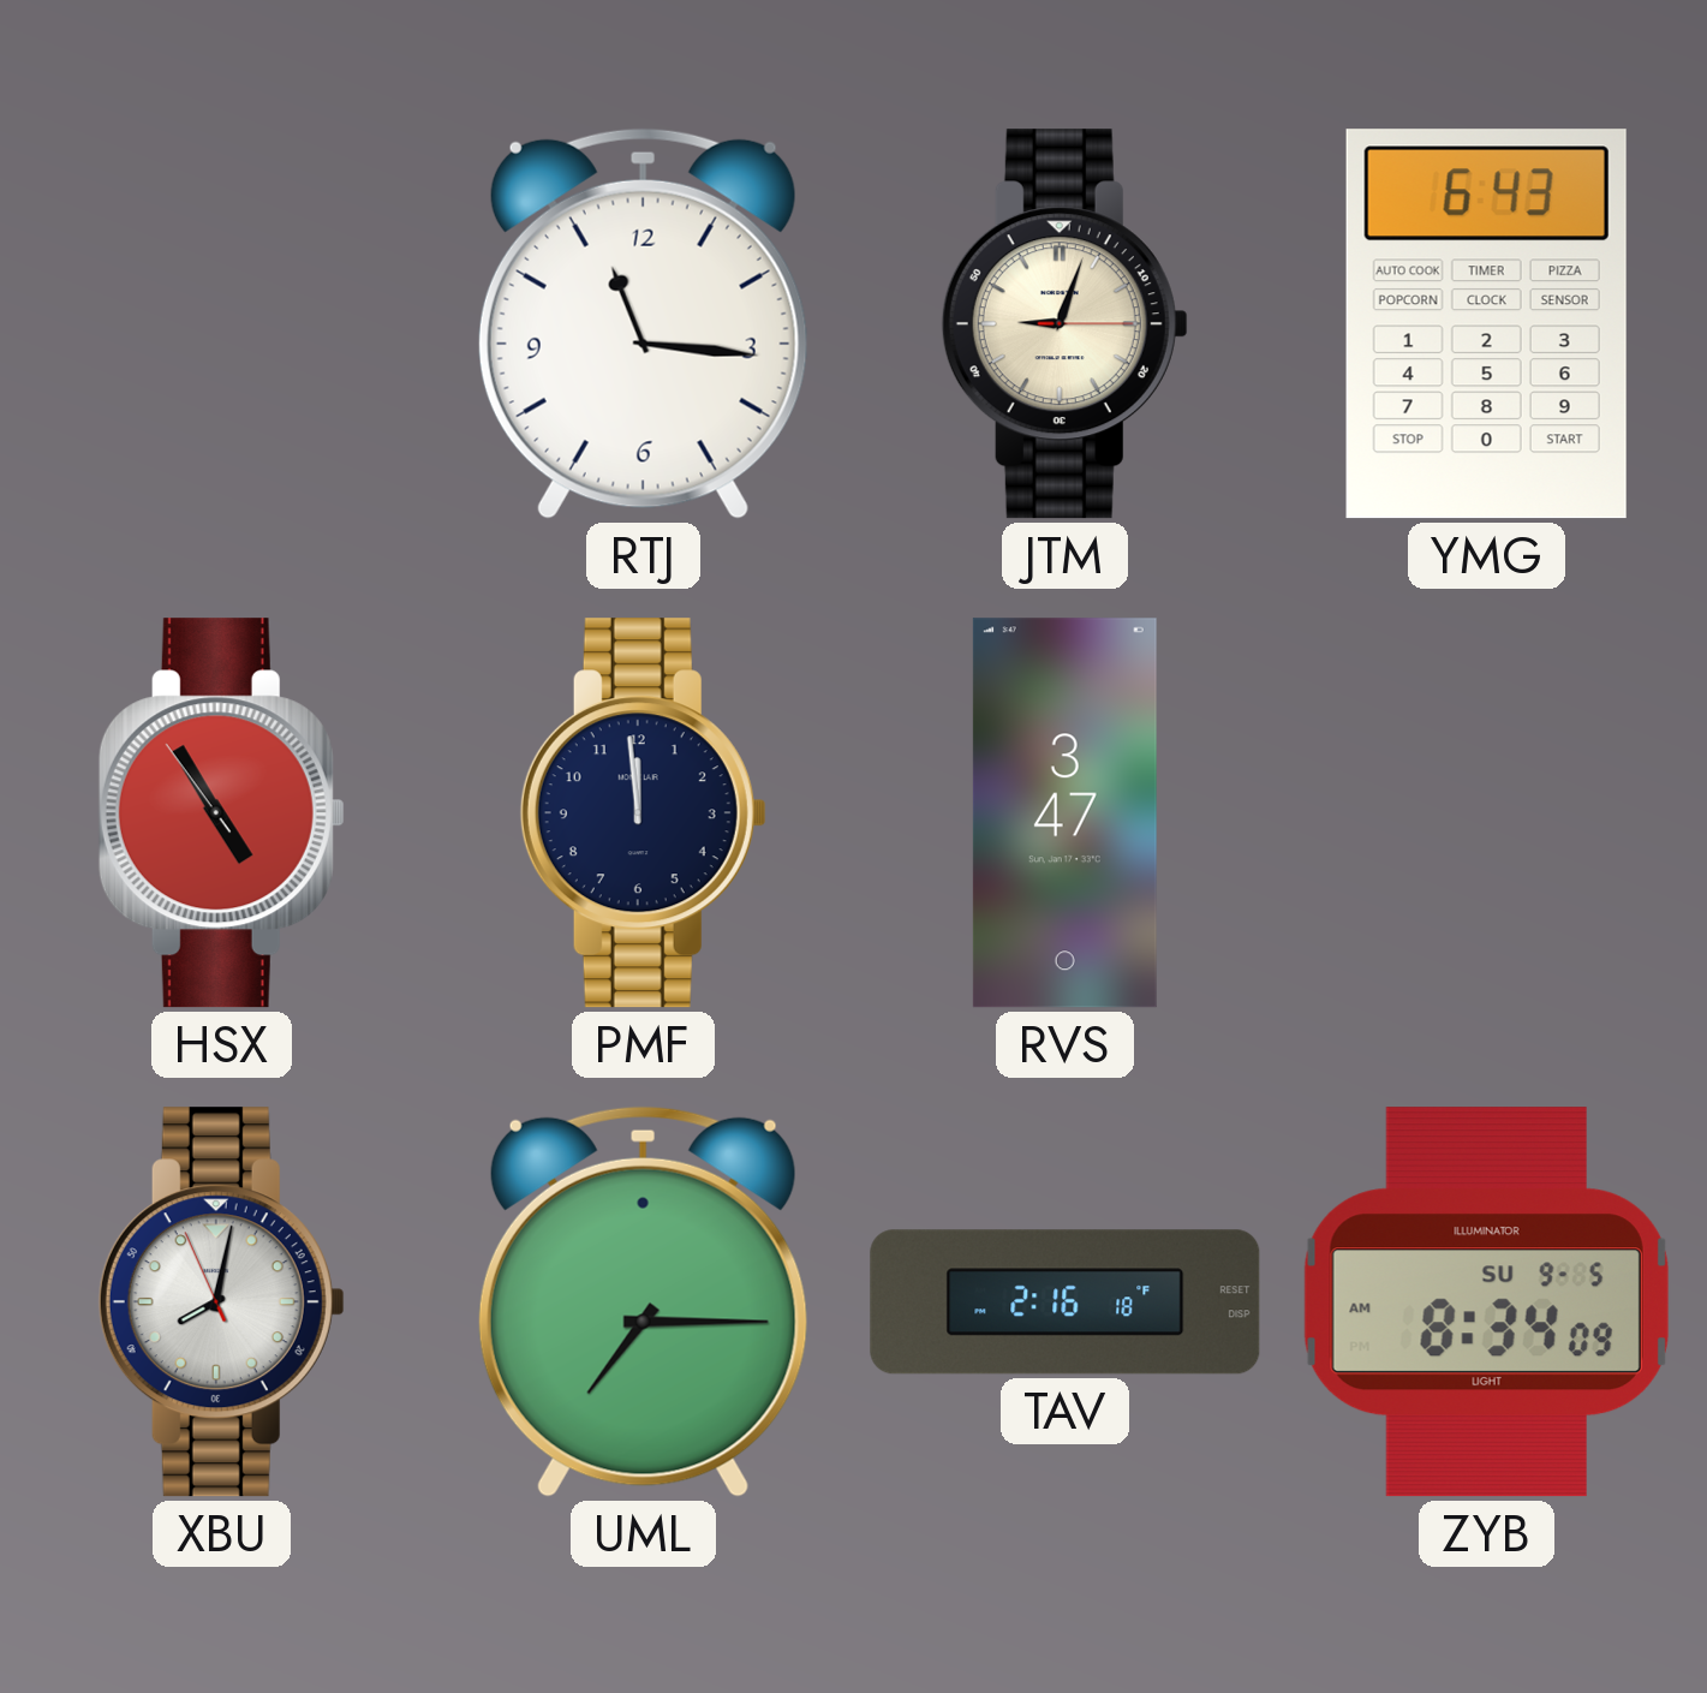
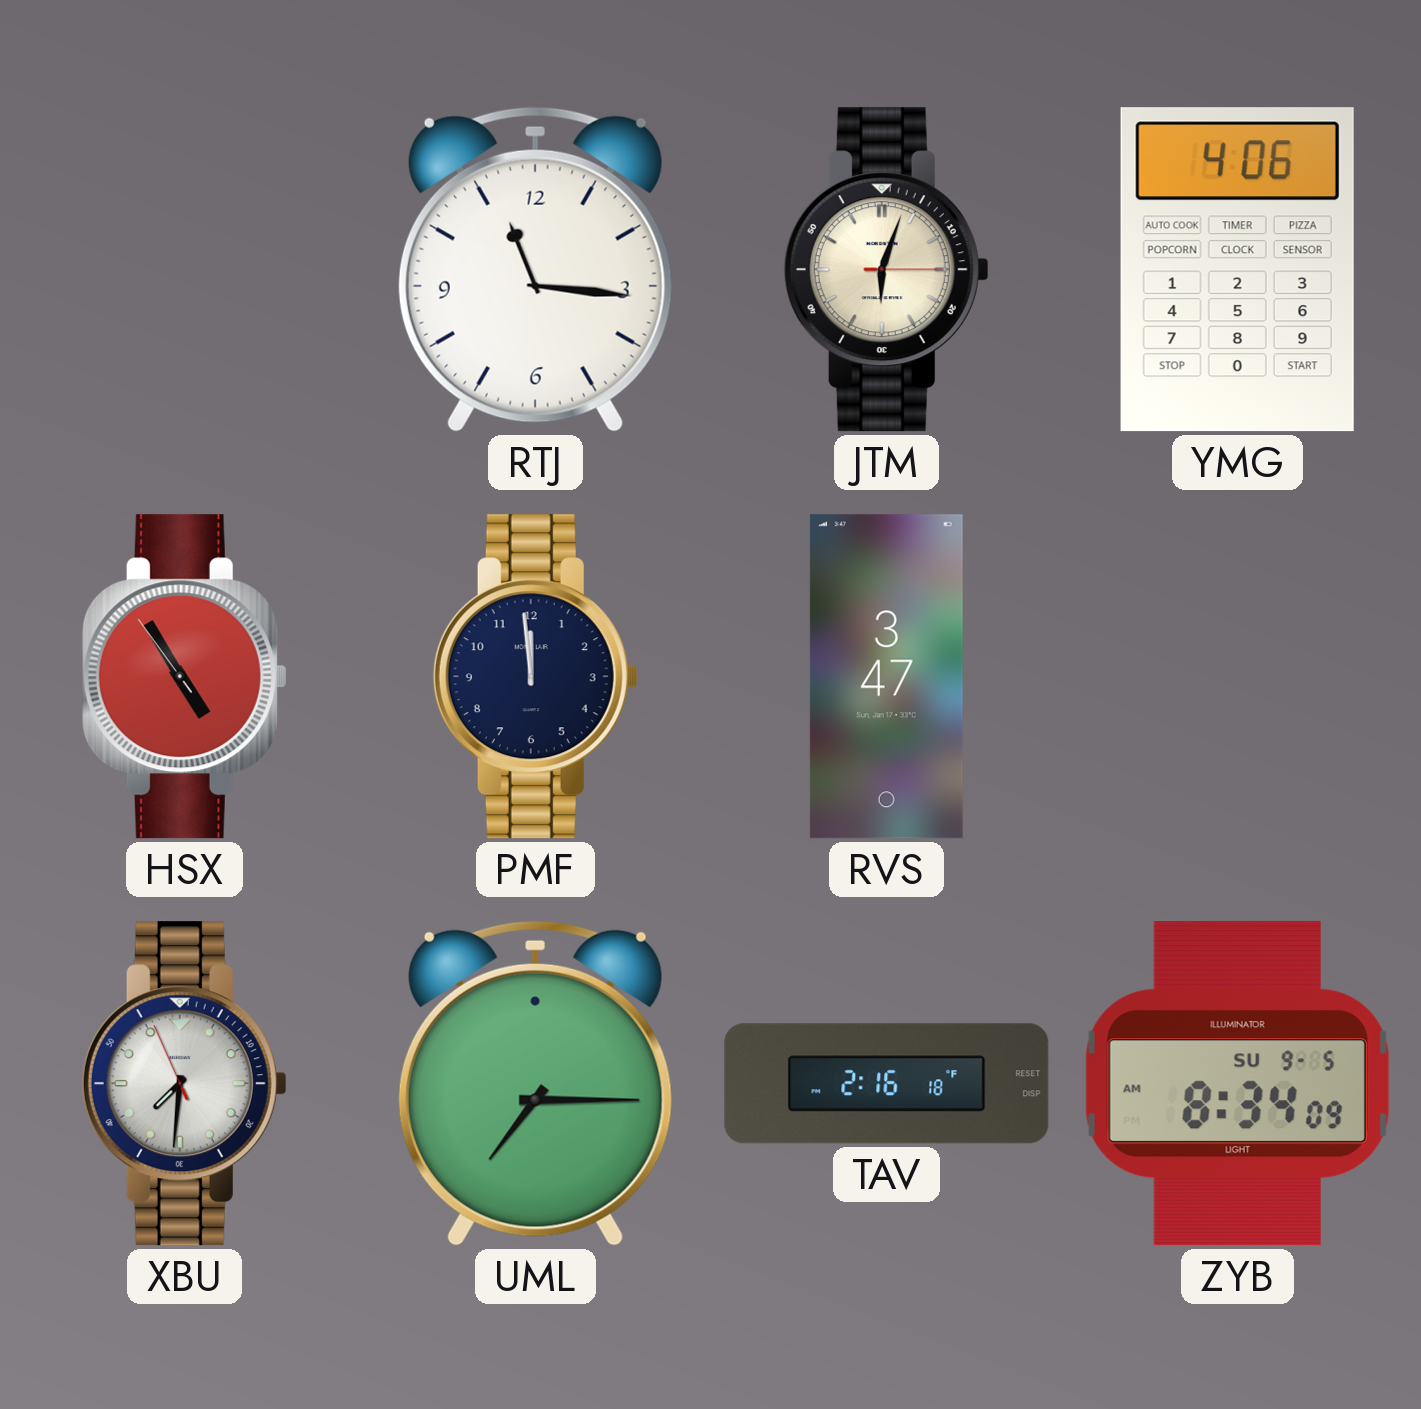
JTM: 9:03 -> 6:03 (886, 270)
YMG: 6:43 -> 4:06 (1237, 270)
XBU: 8:01 -> 7:30 (184, 1084)
